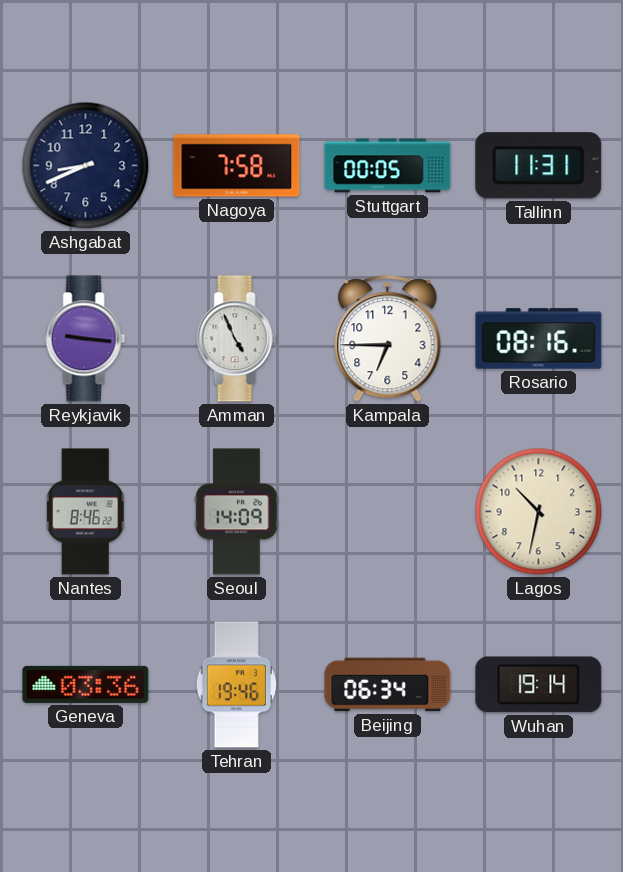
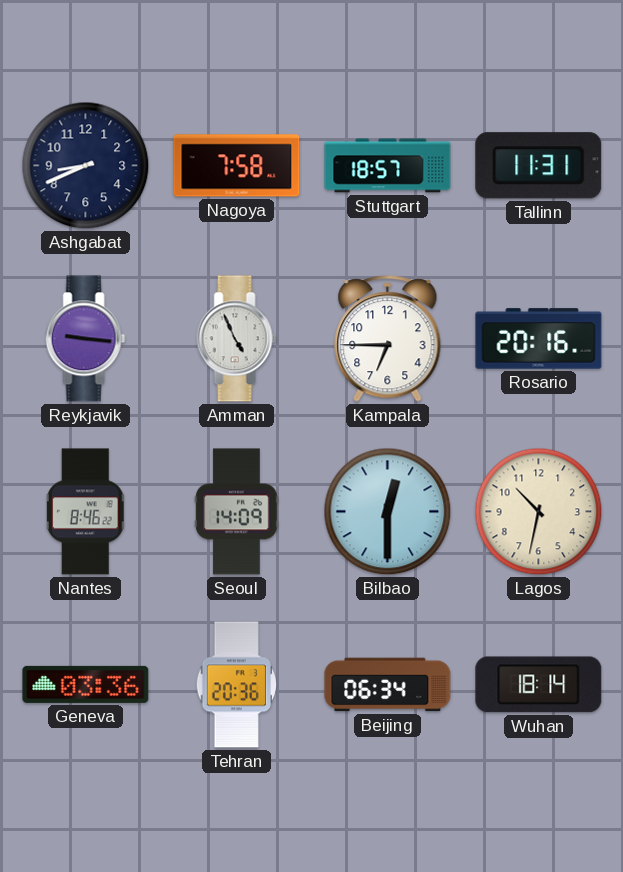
Stuttgart: 00:05 -> 18:57 (388, 166)
Rosario: 08:16 -> 20:16 (539, 339)
Bilbao: none -> 12:30 (388, 512)
Tehran: 19:46 -> 20:36 (237, 685)
Wuhan: 19:14 -> 18:14 (539, 685)
